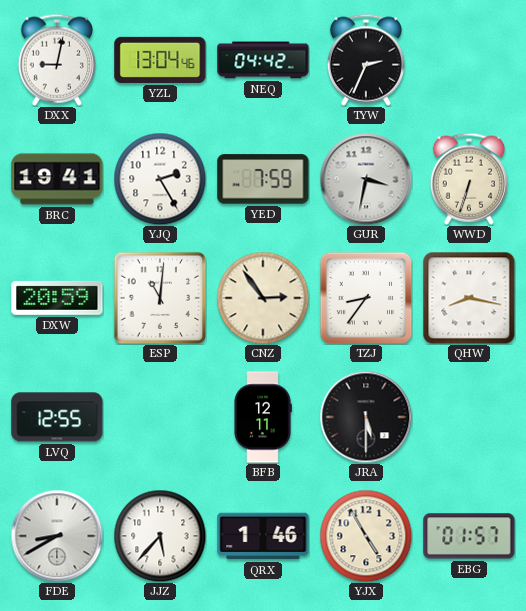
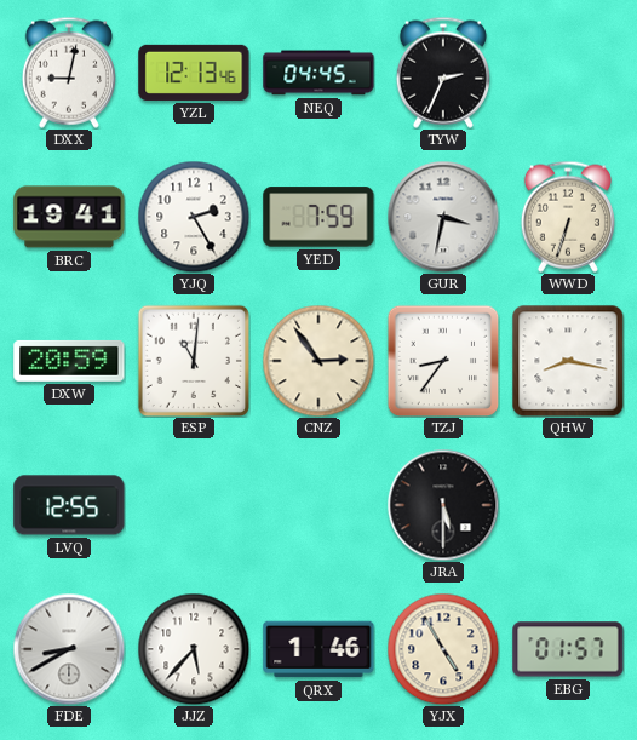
YZL: 13:04 -> 12:13 (194, 73)
NEQ: 04:42 -> 04:45 (318, 73)
BFB: 12:11 -> none (263, 417)
